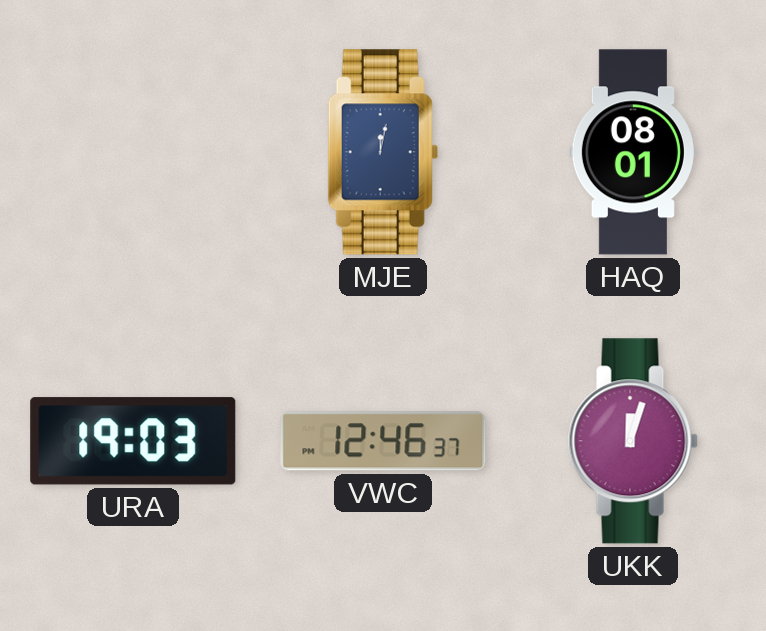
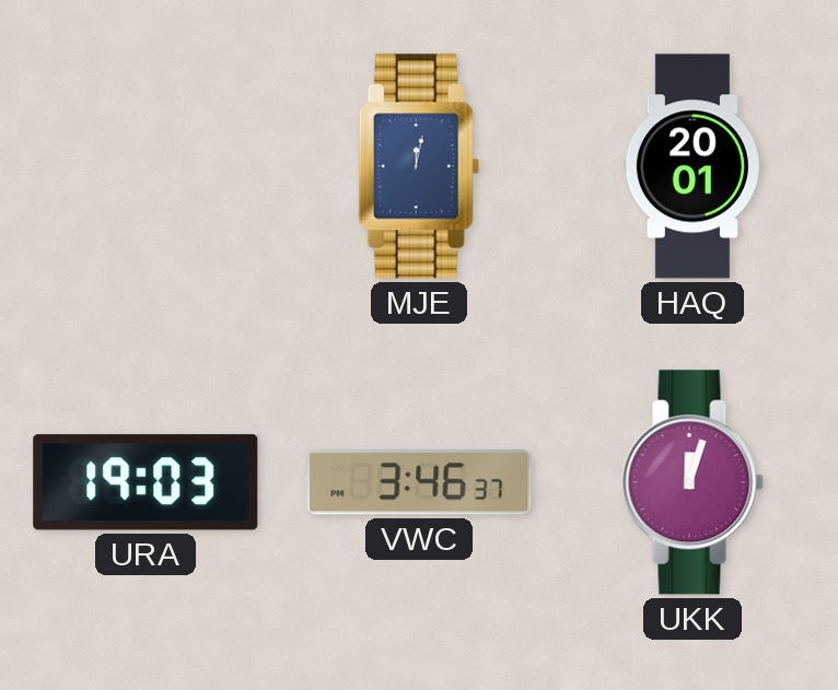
HAQ: 08:01 -> 20:01 (692, 166)
VWC: 12:46 -> 3:46 (419, 482)
